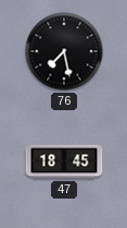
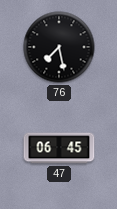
47: 18:45 -> 06:45 (59, 148)
